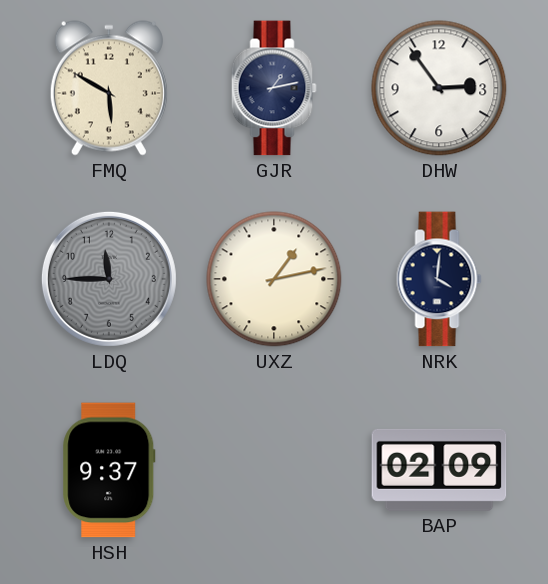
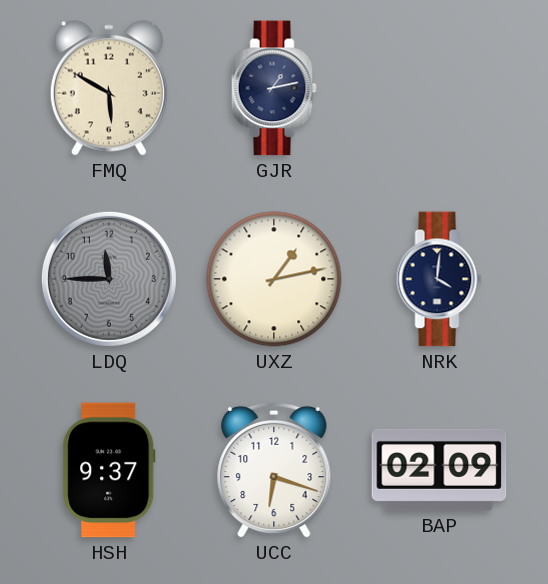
DHW: 2:54 -> none (439, 88)
UCC: none -> 6:18 (274, 470)
